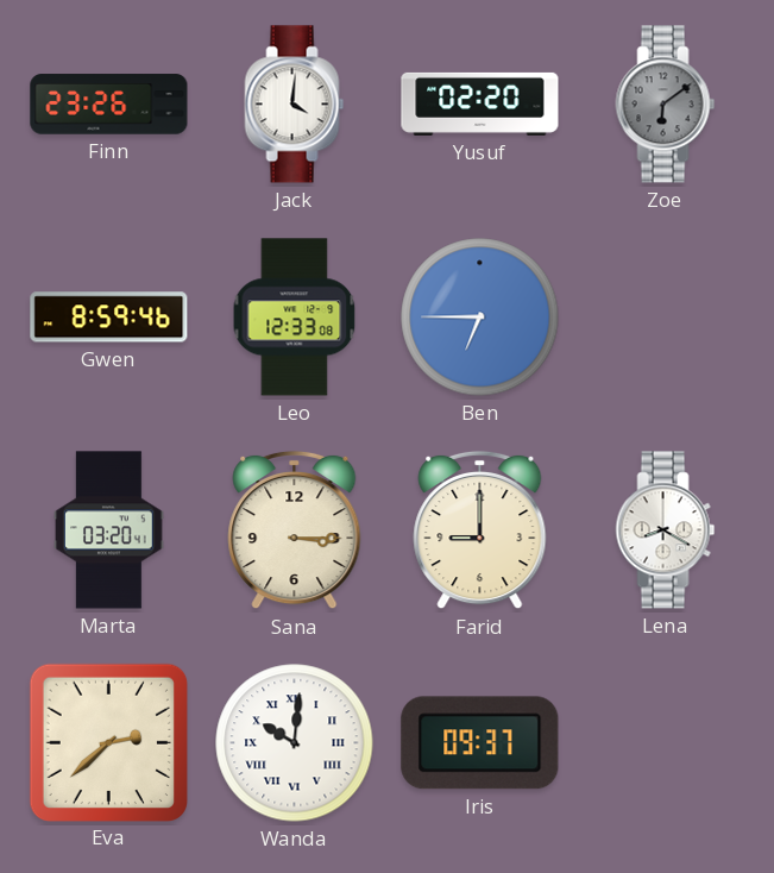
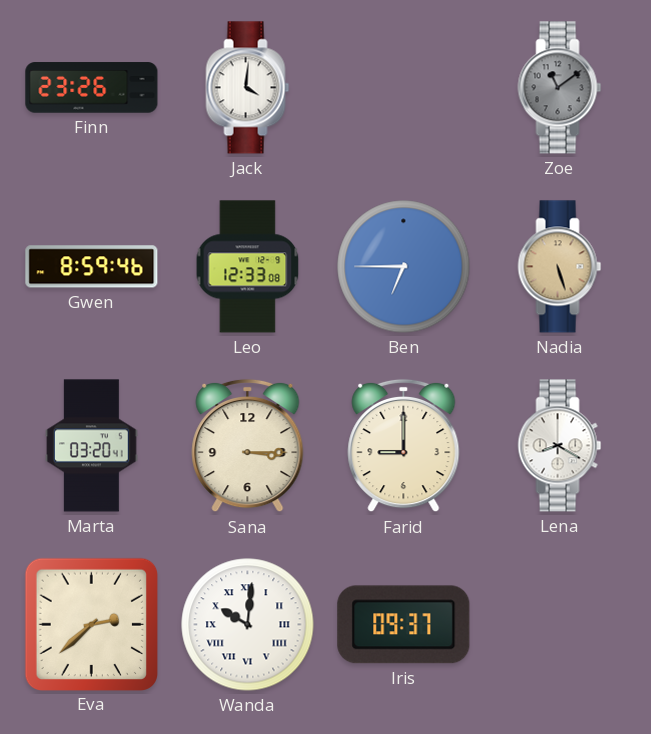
Yusuf: 02:20 -> none (480, 103)
Zoe: 6:09 -> 11:09 (560, 88)
Nadia: none -> 5:27 (560, 267)
